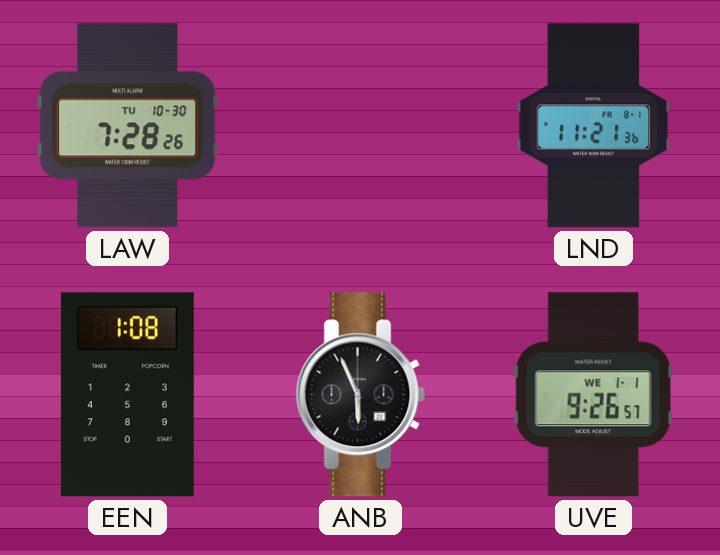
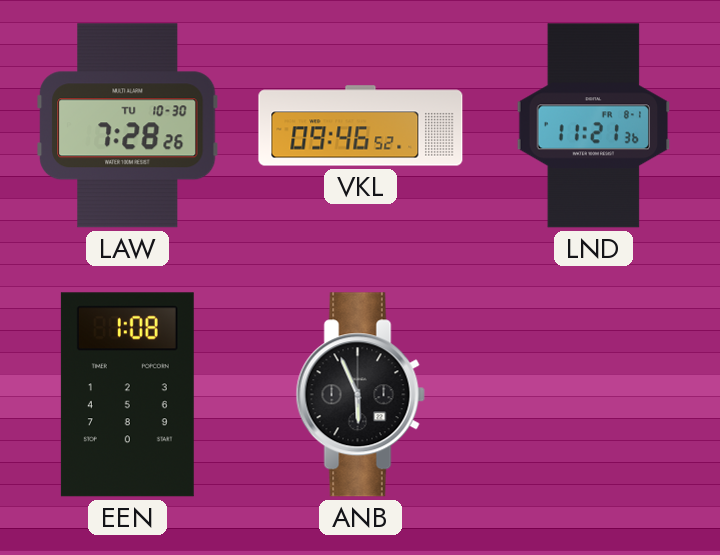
VKL: none -> 09:46 (361, 126)
UVE: 9:26 -> none (593, 395)
